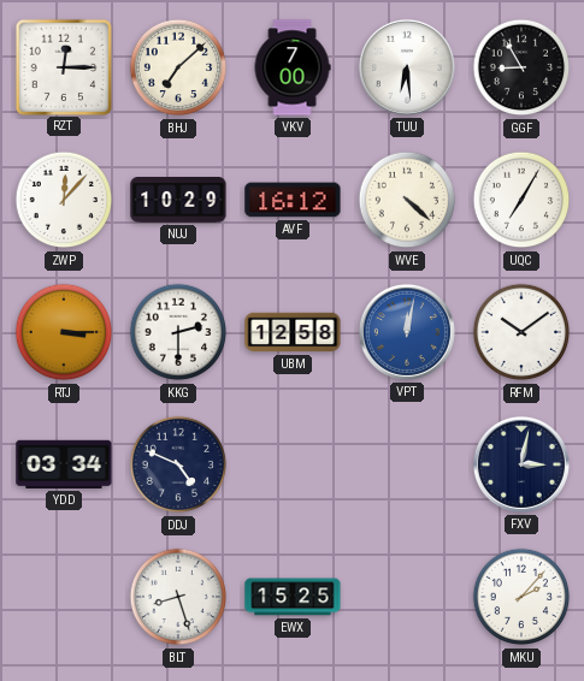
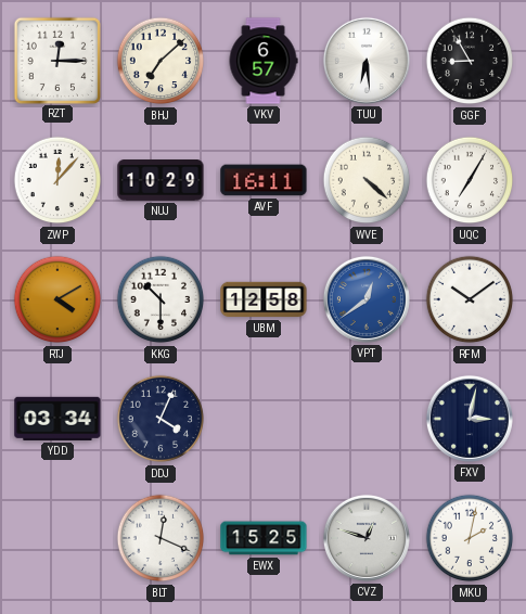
VKV: 7:00 -> 6:57 (264, 61)
AVF: 16:12 -> 16:11 (264, 180)
RTJ: 3:15 -> 4:10 (57, 299)
KKG: 2:30 -> 10:30 (161, 299)
VPT: 12:02 -> 12:39 (367, 299)
DDJ: 4:49 -> 4:04 (161, 419)
BLT: 8:27 -> 12:19 (161, 538)
CVZ: none -> 12:48 (367, 538)
MKU: 2:07 -> 2:02 (470, 538)
